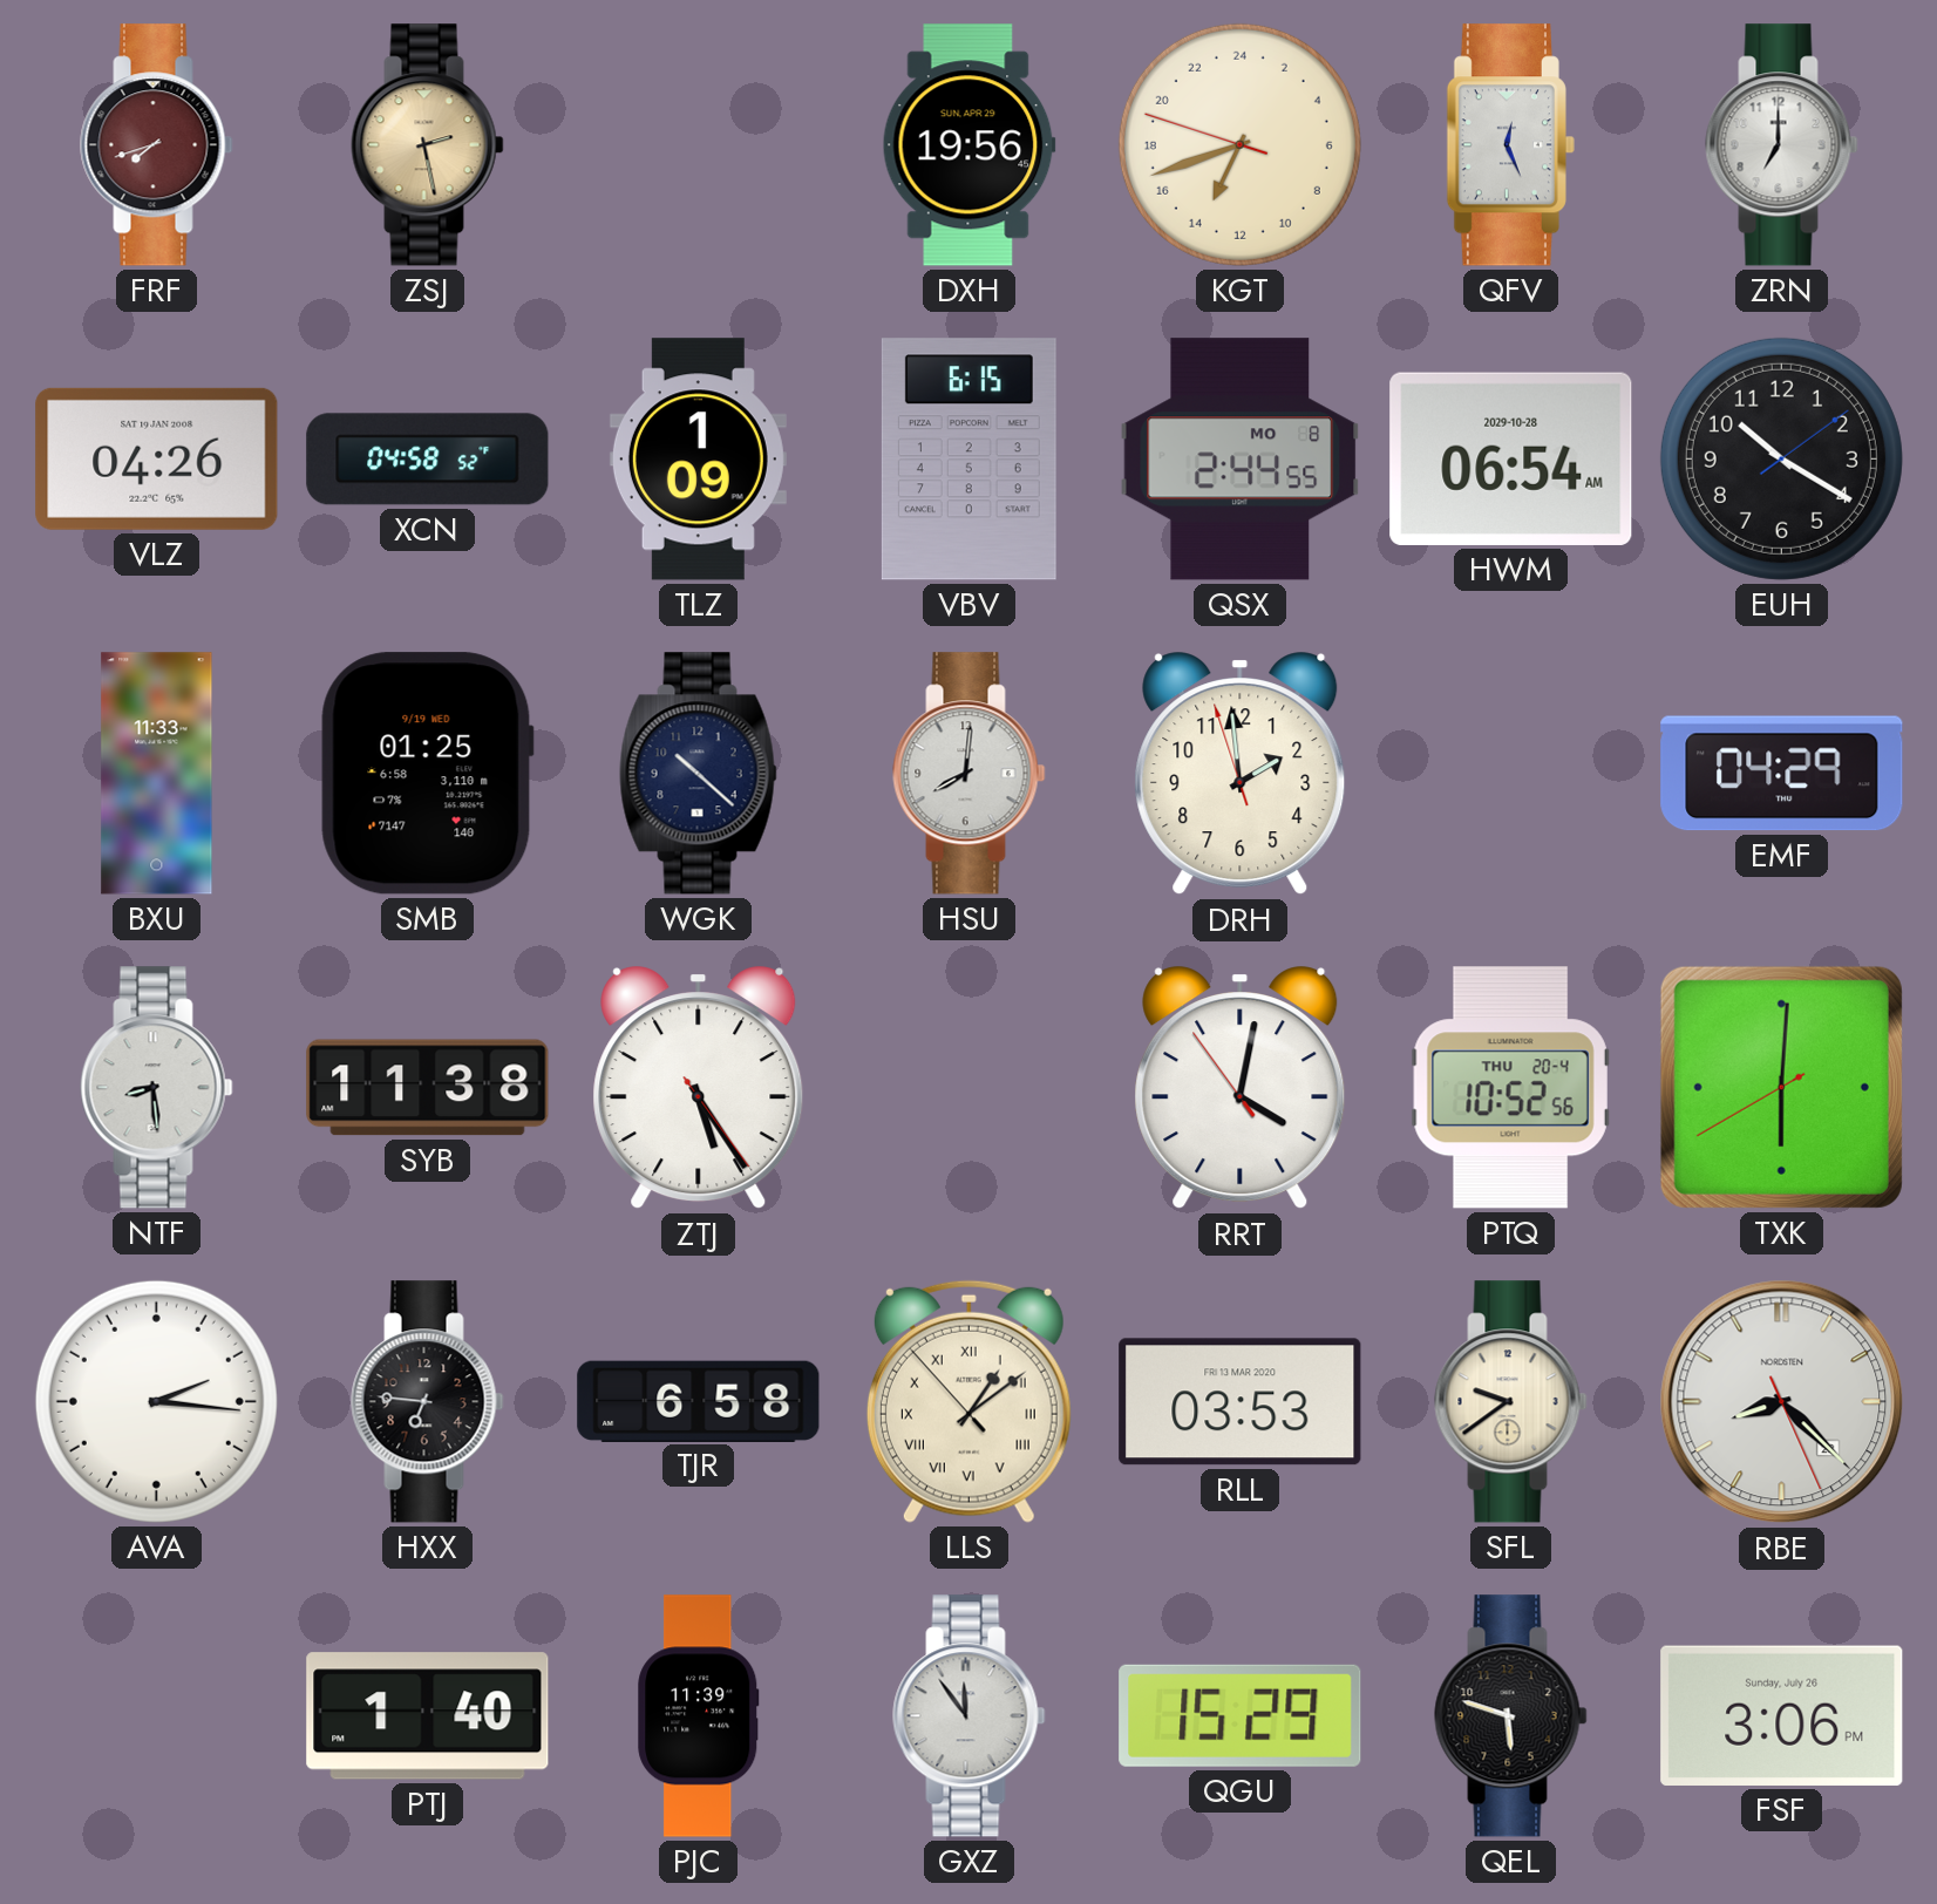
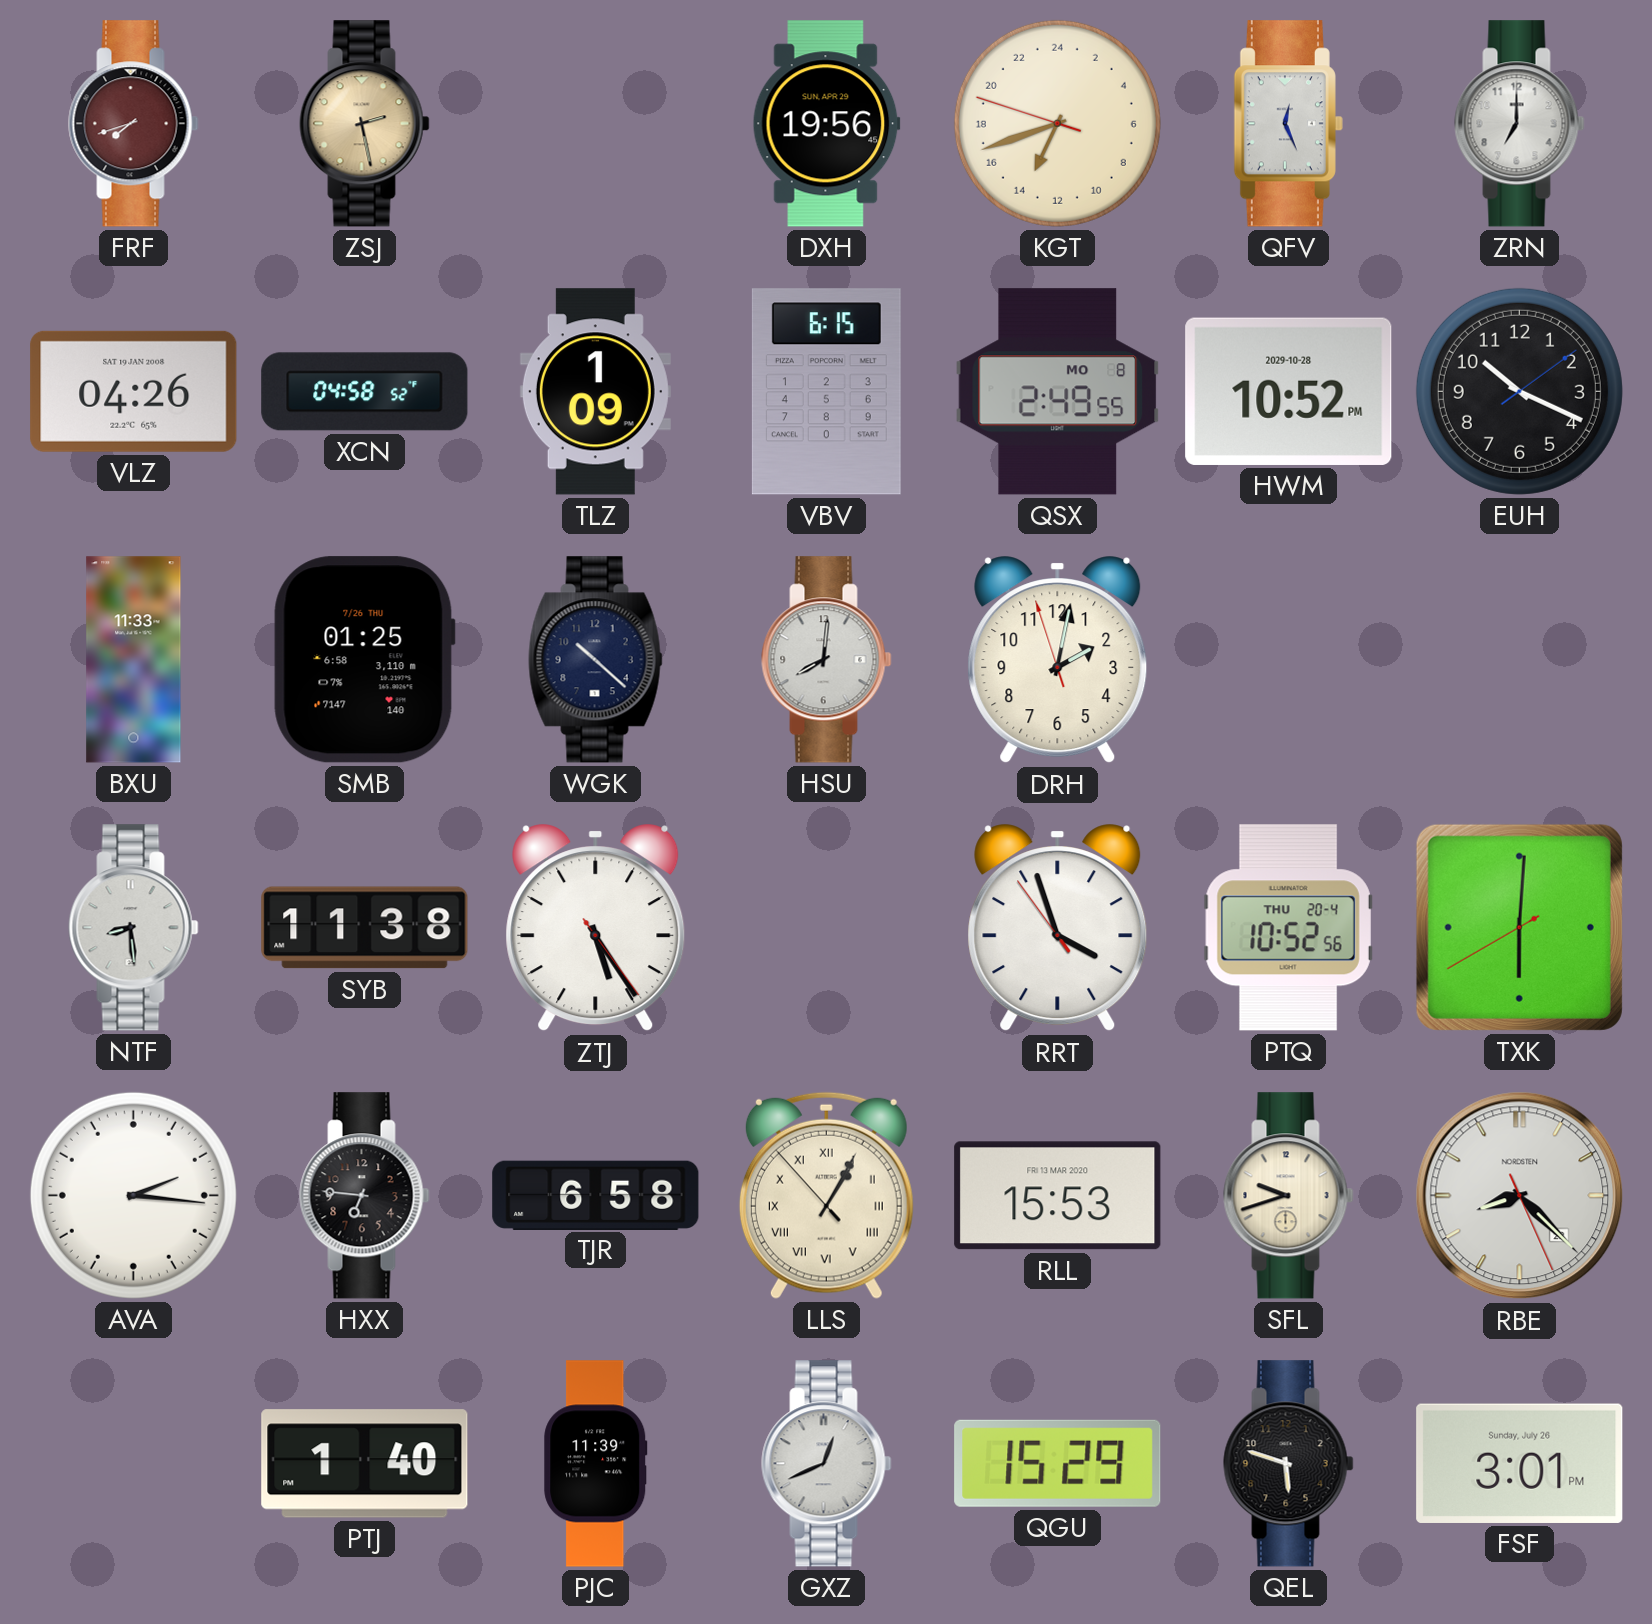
QSX: 2:44 -> 2:49 (1058, 392)
HWM: 06:54 -> 10:52 (1289, 391)
EUH: 10:20 -> 10:19 (1519, 391)
SMB date: 9/19 WED -> 7/26 THU (364, 660)
DRH: 1:58 -> 2:01 (1058, 660)
EMF: 04:29 -> none (1782, 774)
RRT: 4:01 -> 3:56 (1058, 928)
LLS: 1:08 -> 1:04 (826, 1195)
RLL: 03:53 -> 15:53 (1058, 1196)
SFL: 9:39 -> 9:42 (1289, 1196)
GXZ: 11:54 -> 12:41 (827, 1464)
FSF: 3:06 -> 3:01 (1520, 1463)
